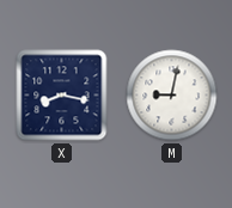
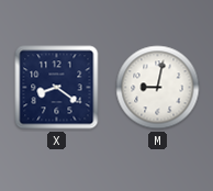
X: 8:17 -> 8:21 (57, 88)
